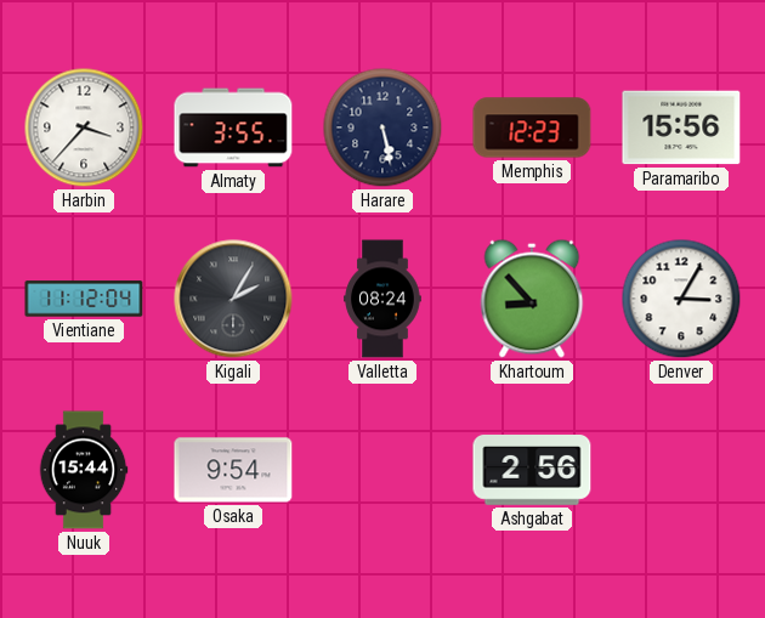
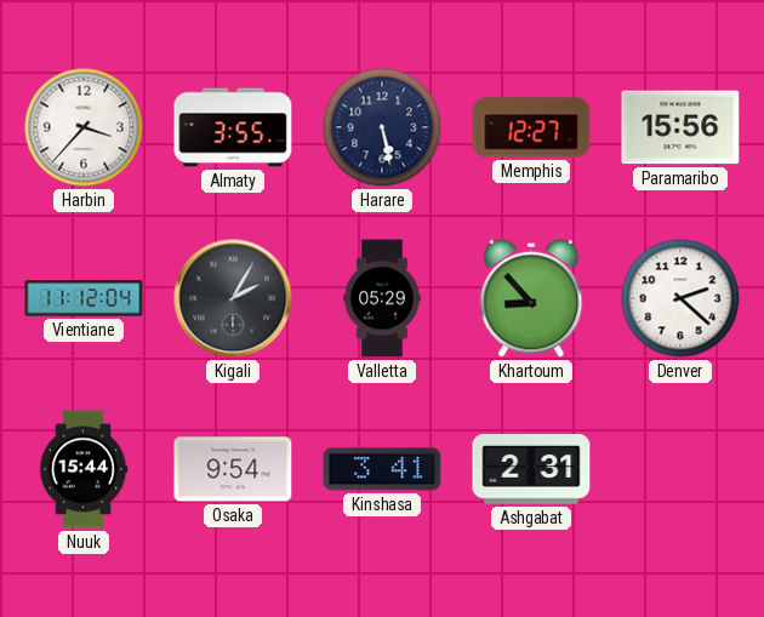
Memphis: 12:23 -> 12:27 (531, 127)
Valletta: 08:24 -> 05:29 (382, 298)
Denver: 3:05 -> 2:22 (680, 298)
Kinshasa: none -> 3:41 (382, 469)
Ashgabat: 2:56 -> 2:31 (531, 470)
